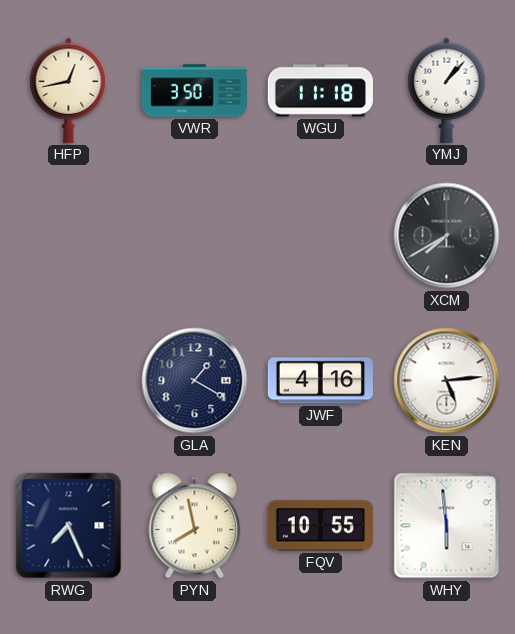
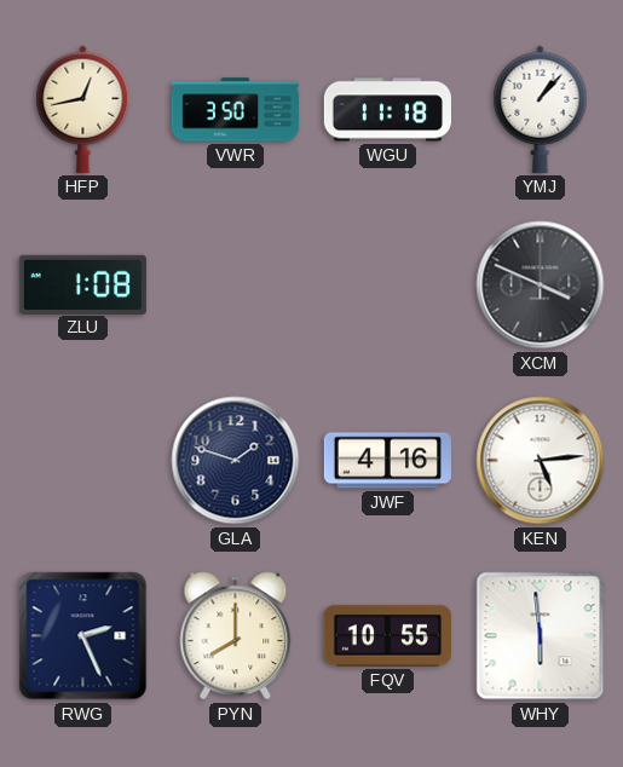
ZLU: none -> 1:08 (82, 284)
XCM: 7:40 -> 3:49 (541, 286)
GLA: 1:20 -> 1:48 (236, 461)
RWG: 7:26 -> 2:26 (83, 636)
PYN: 7:58 -> 8:00 (236, 636)
